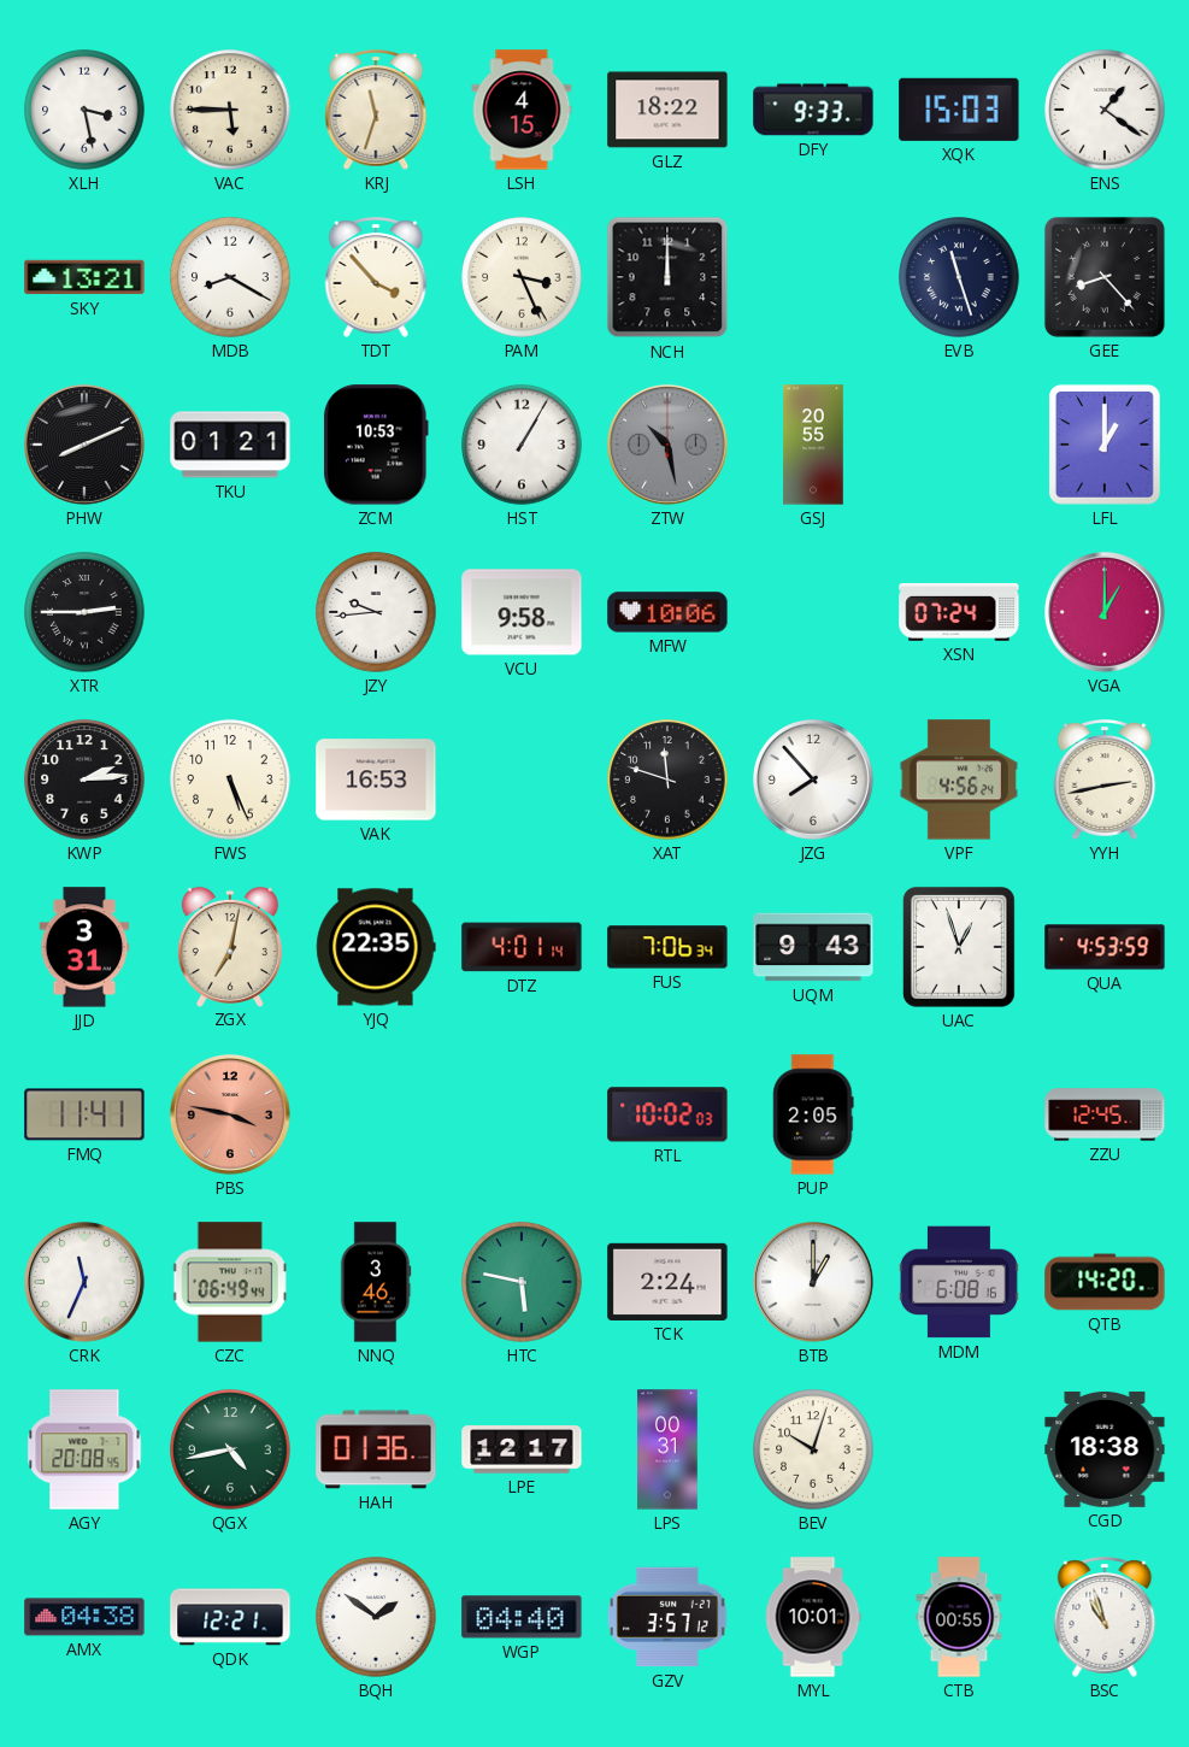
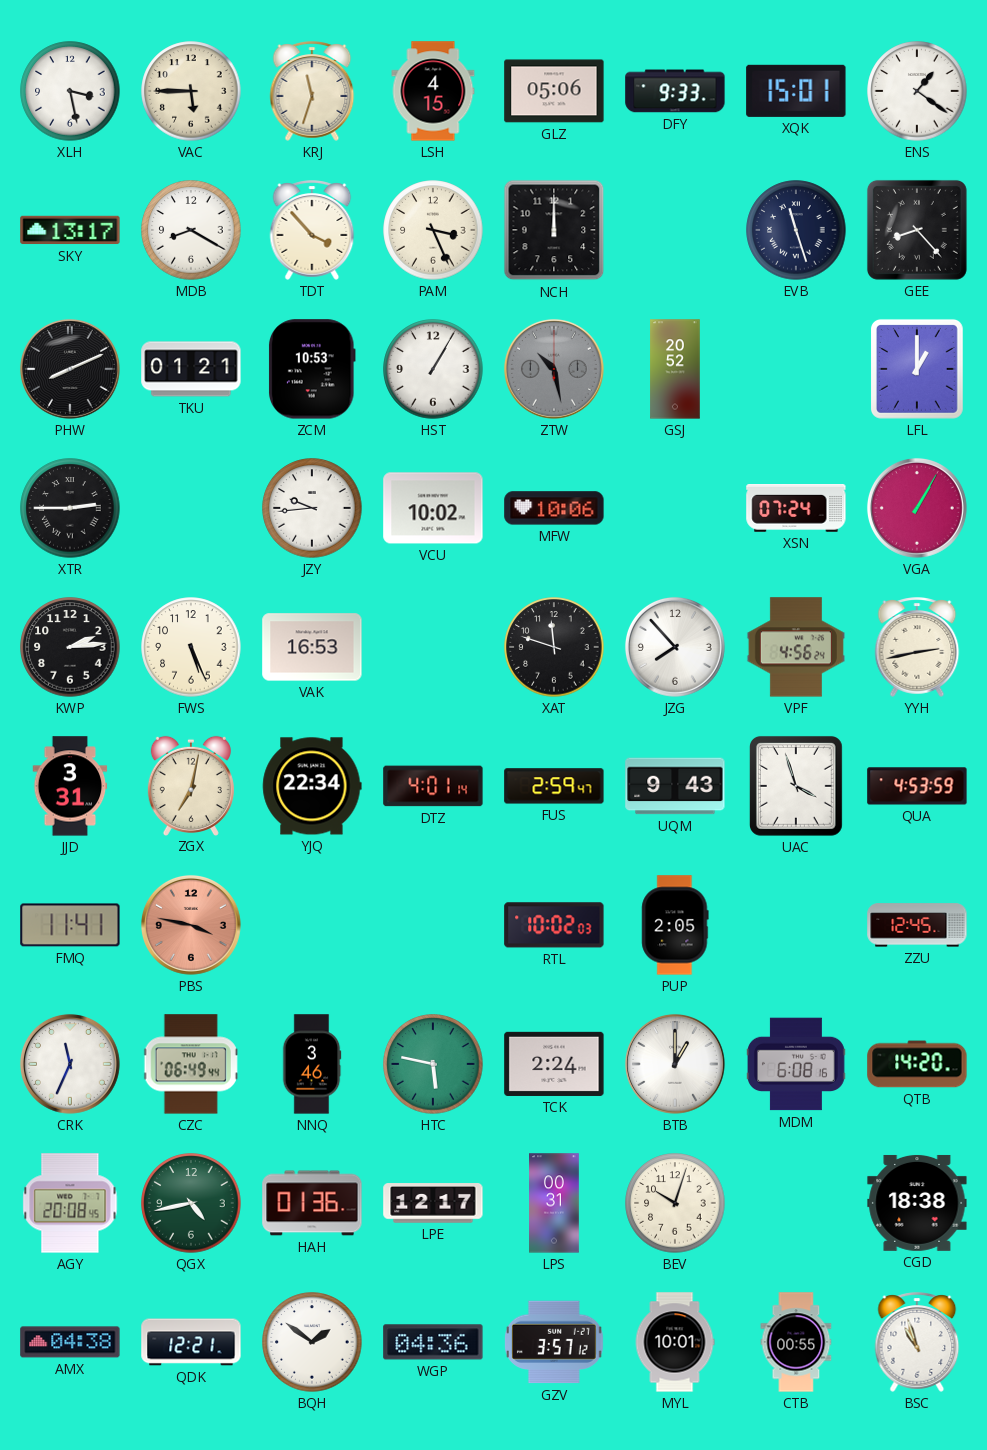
GLZ: 18:22 -> 05:06 (554, 91)
XQK: 15:03 -> 15:01 (796, 91)
SKY: 13:21 -> 13:17 (70, 230)
GSJ: 20:55 -> 20:52 (675, 369)
VCU: 9:58 -> 10:02 (433, 508)
VGA: 1:00 -> 1:05 (917, 508)
YJQ: 22:35 -> 22:34 (312, 786)
FUS: 7:06 -> 2:59 (554, 786)
UAC: 12:57 -> 3:57 (796, 786)
WGP: 04:40 -> 04:36 (433, 1342)
